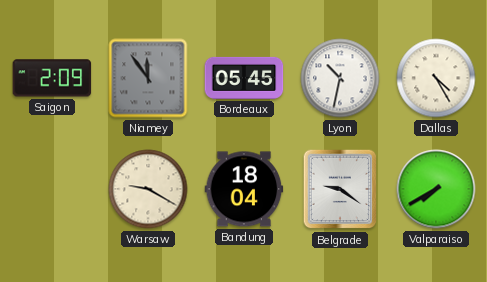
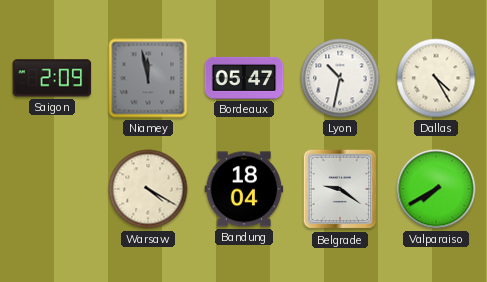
Niamey: 11:54 -> 11:58 (148, 78)
Bordeaux: 05:45 -> 05:47 (244, 78)
Warsaw: 9:20 -> 4:20 (148, 189)
